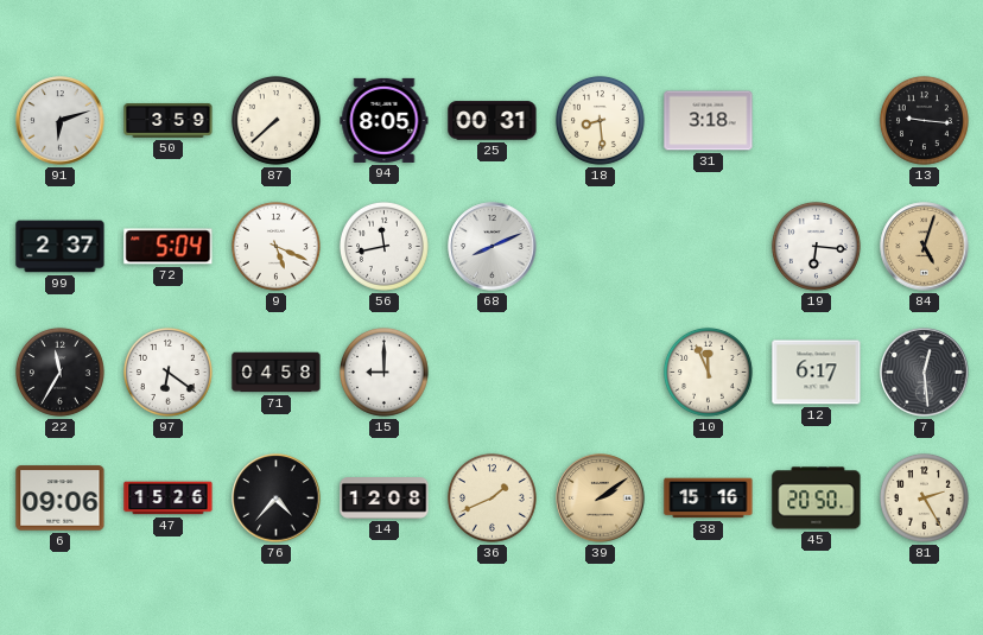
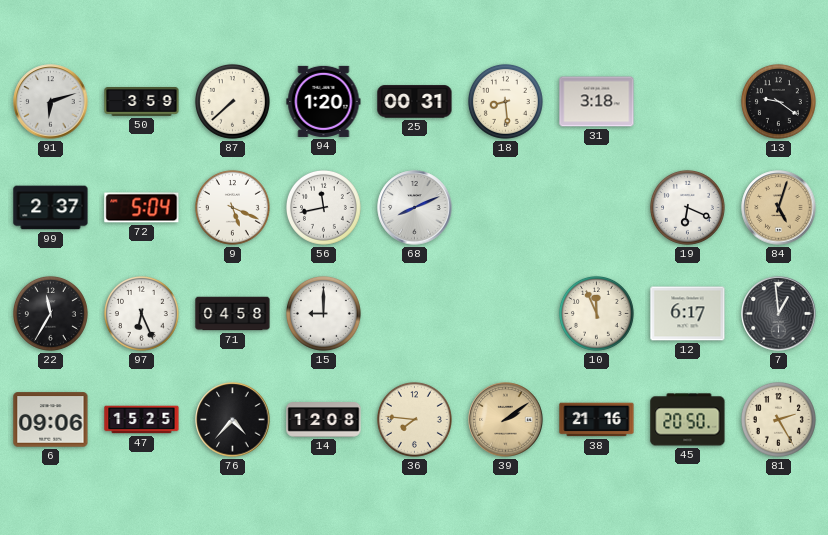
94: 8:05 -> 1:20 (324, 101)
13: 9:16 -> 9:21 (778, 101)
19: 6:16 -> 6:19 (687, 207)
97: 6:21 -> 6:26 (141, 313)
7: 12:29 -> 12:59 (779, 314)
47: 15:26 -> 15:25 (142, 420)
36: 1:41 -> 7:46 (414, 419)
38: 15:16 -> 21:16 (597, 420)
